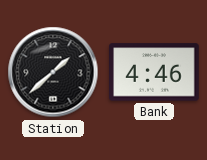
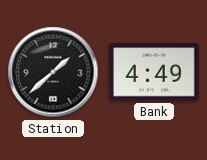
Bank: 4:46 -> 4:49 (155, 72)
